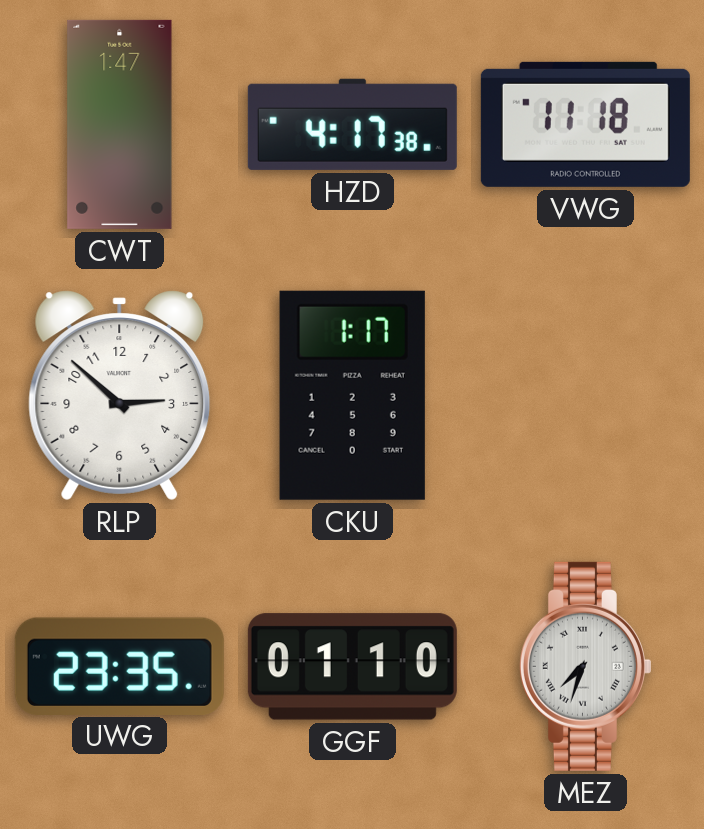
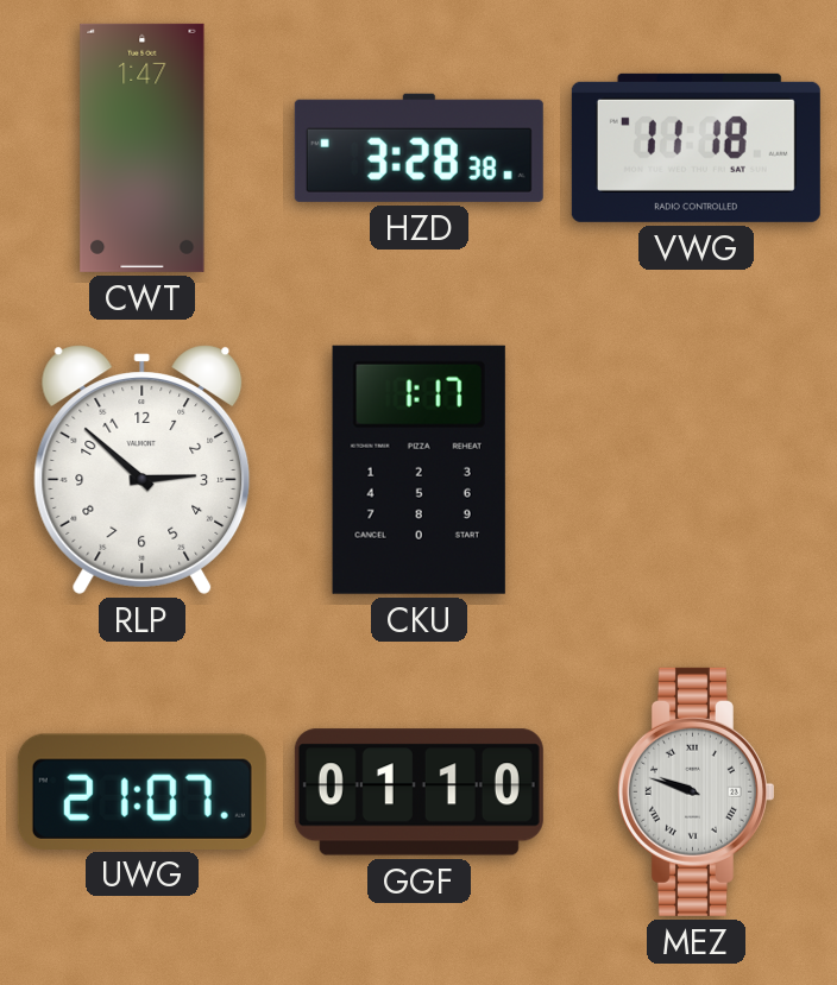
HZD: 4:17 -> 3:28 (418, 147)
UWG: 23:35 -> 21:07 (141, 791)
MEZ: 7:33 -> 9:48 (696, 791)
